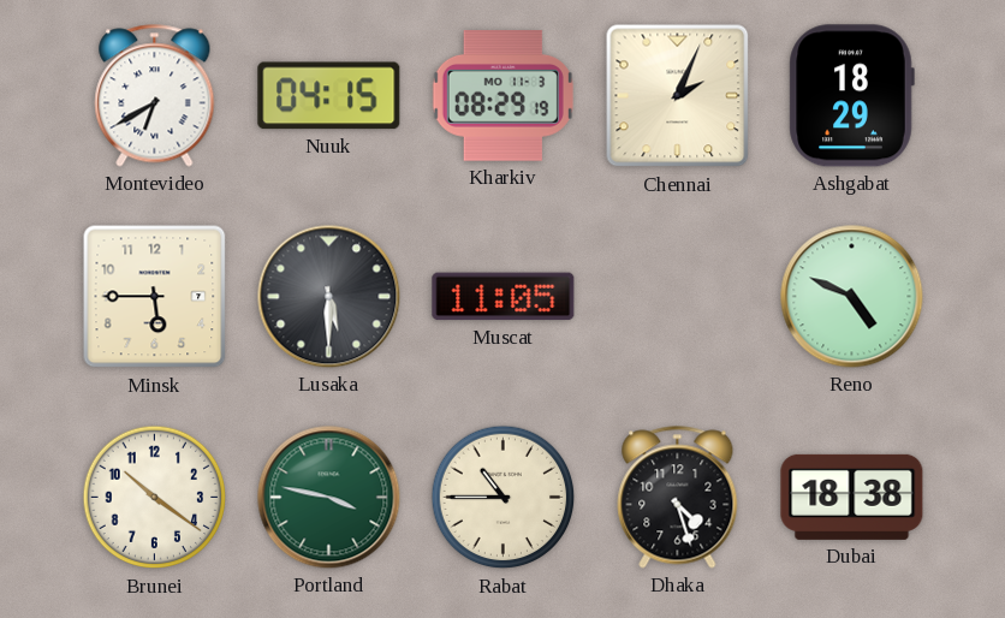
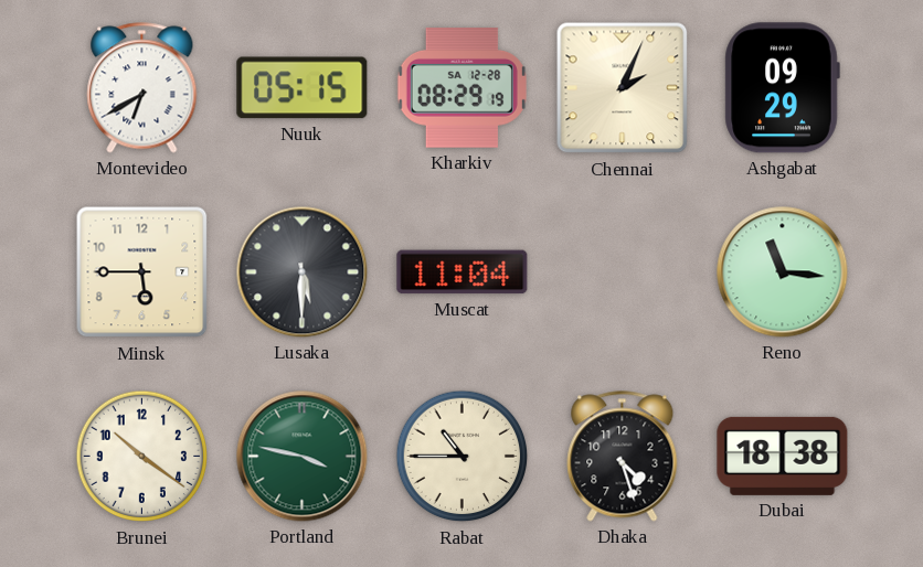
Nuuk: 04:15 -> 05:15 (303, 88)
Kharkiv date: MO 11-3 -> SA 12-28 (462, 88)
Ashgabat: 18:29 -> 09:29 (782, 88)
Muscat: 11:05 -> 11:04 (463, 272)
Reno: 4:49 -> 11:16 (783, 272)
